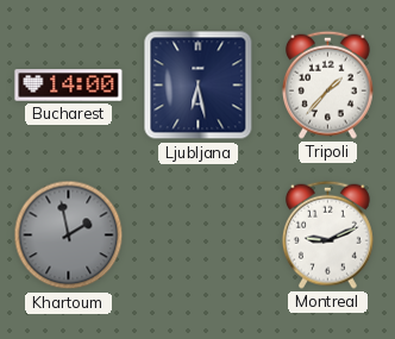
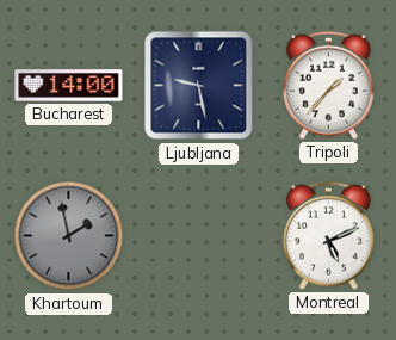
Ljubljana: 6:28 -> 9:28 (199, 86)
Montreal: 9:11 -> 5:11 (328, 235)
